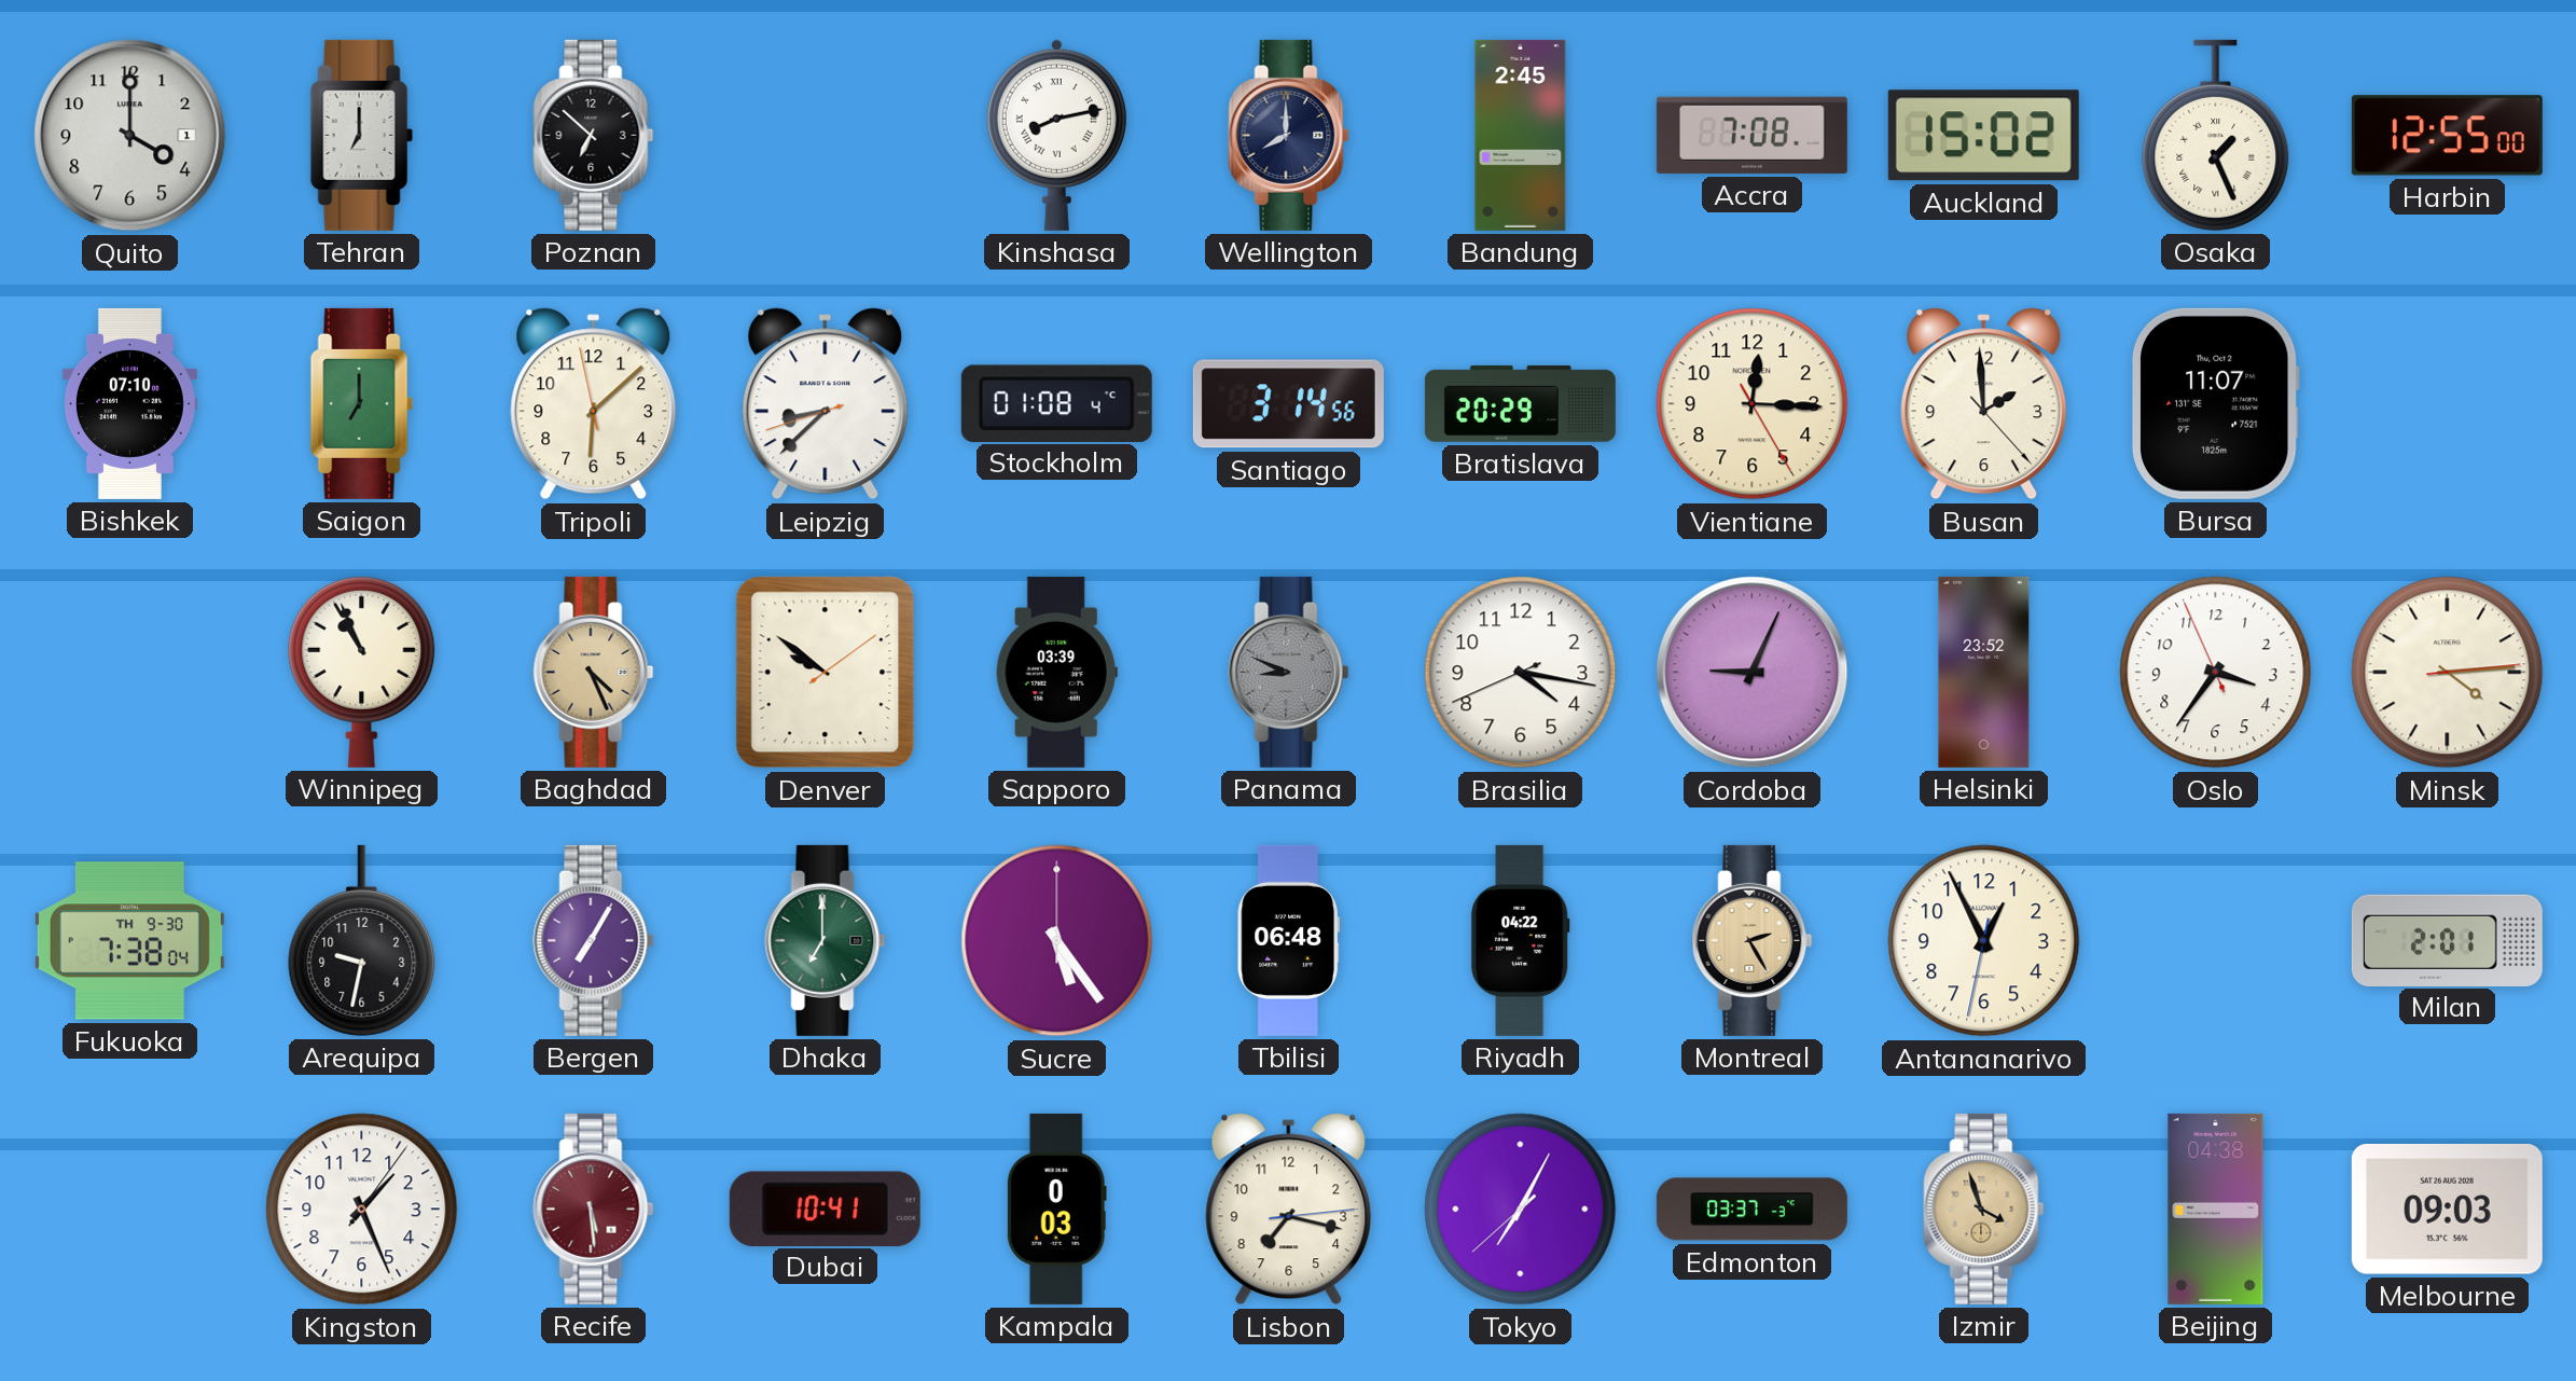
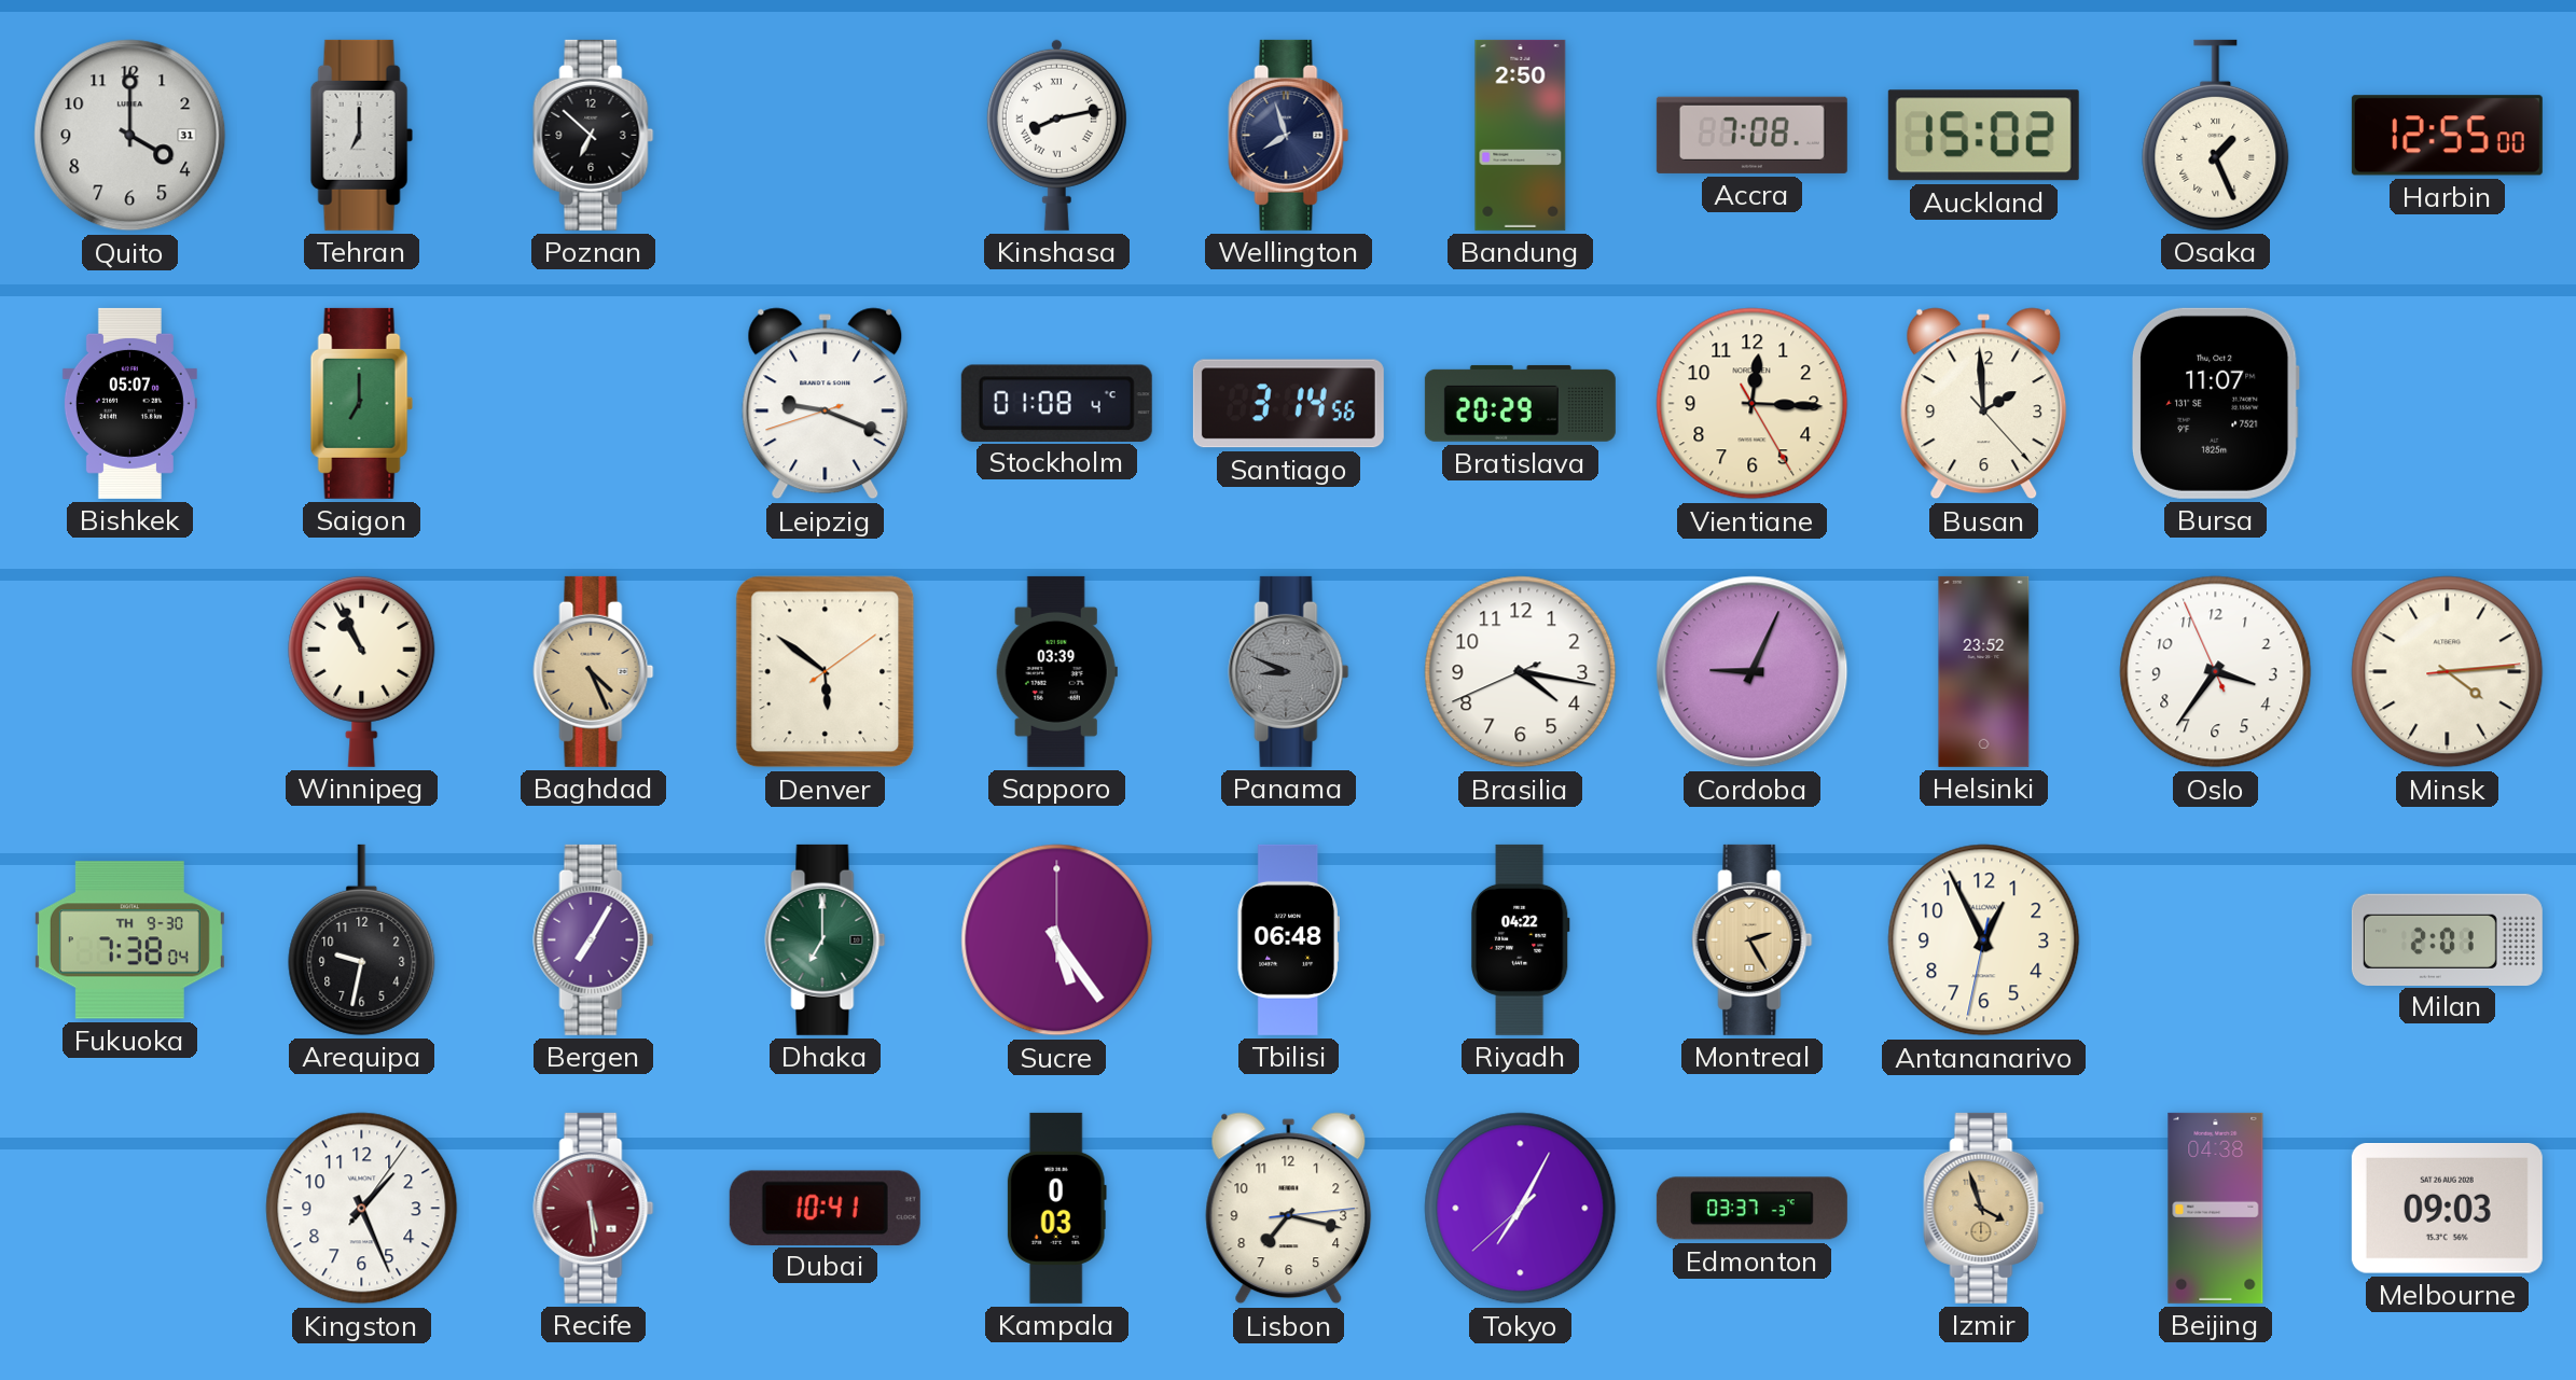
Quito date: 1 -> 31 (130, 136)
Wellington: 8:00 -> 7:57 (1289, 135)
Bandung: 2:45 -> 2:50 (1521, 135)
Bishkek: 07:10 -> 05:07 (129, 403)
Tripoli: 6:07 -> none (594, 404)
Leipzig: 8:37 -> 9:18 (826, 404)
Denver: 9:51 -> 5:51 (826, 672)
